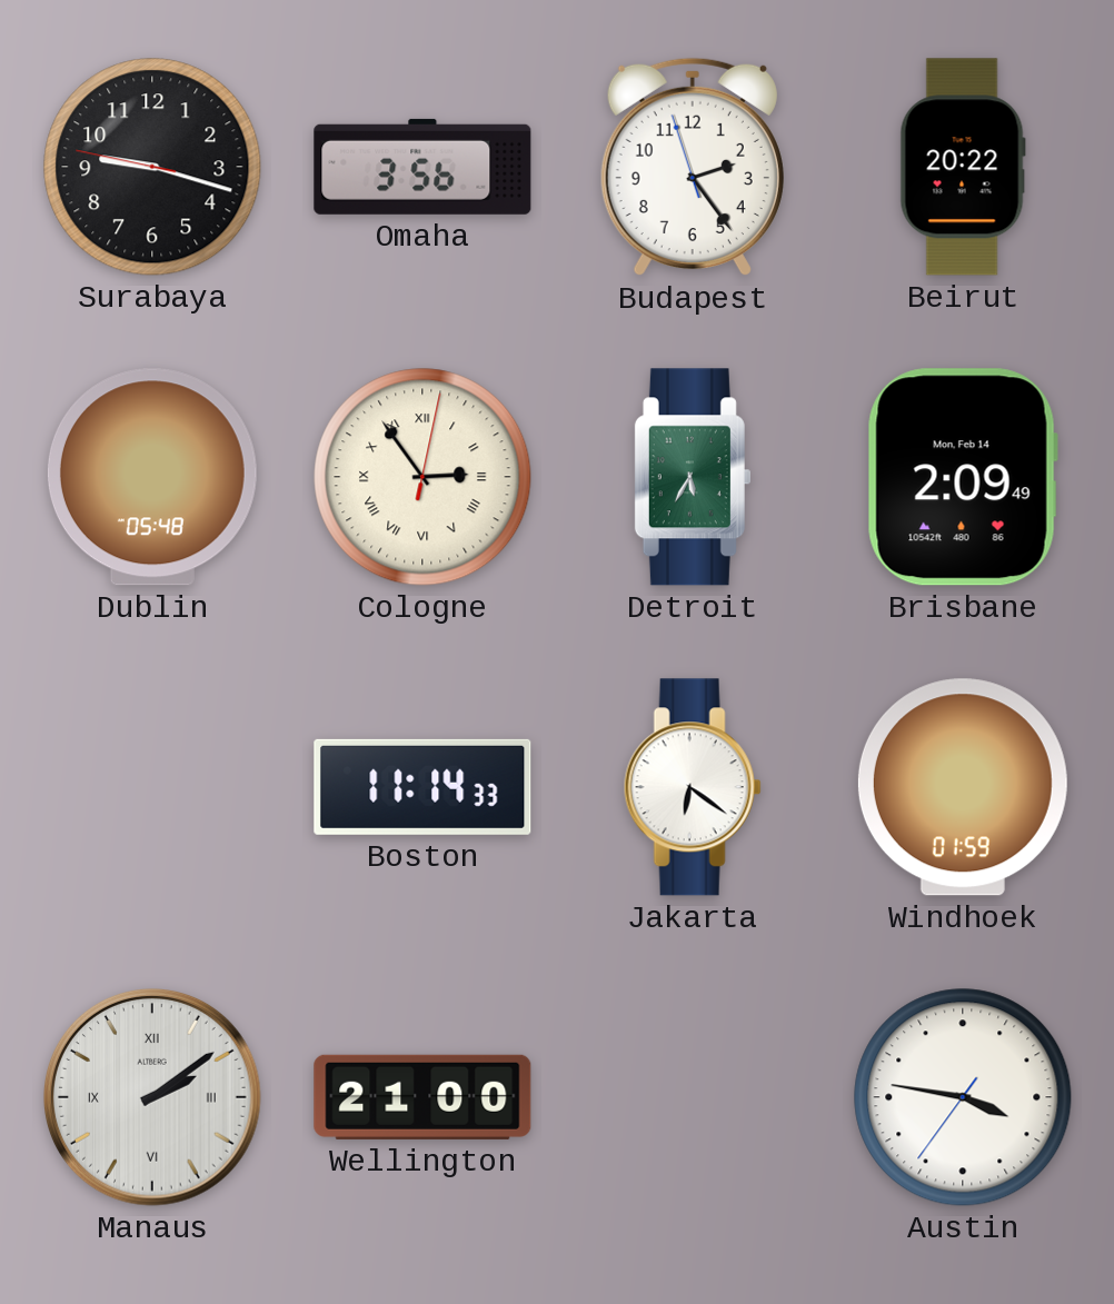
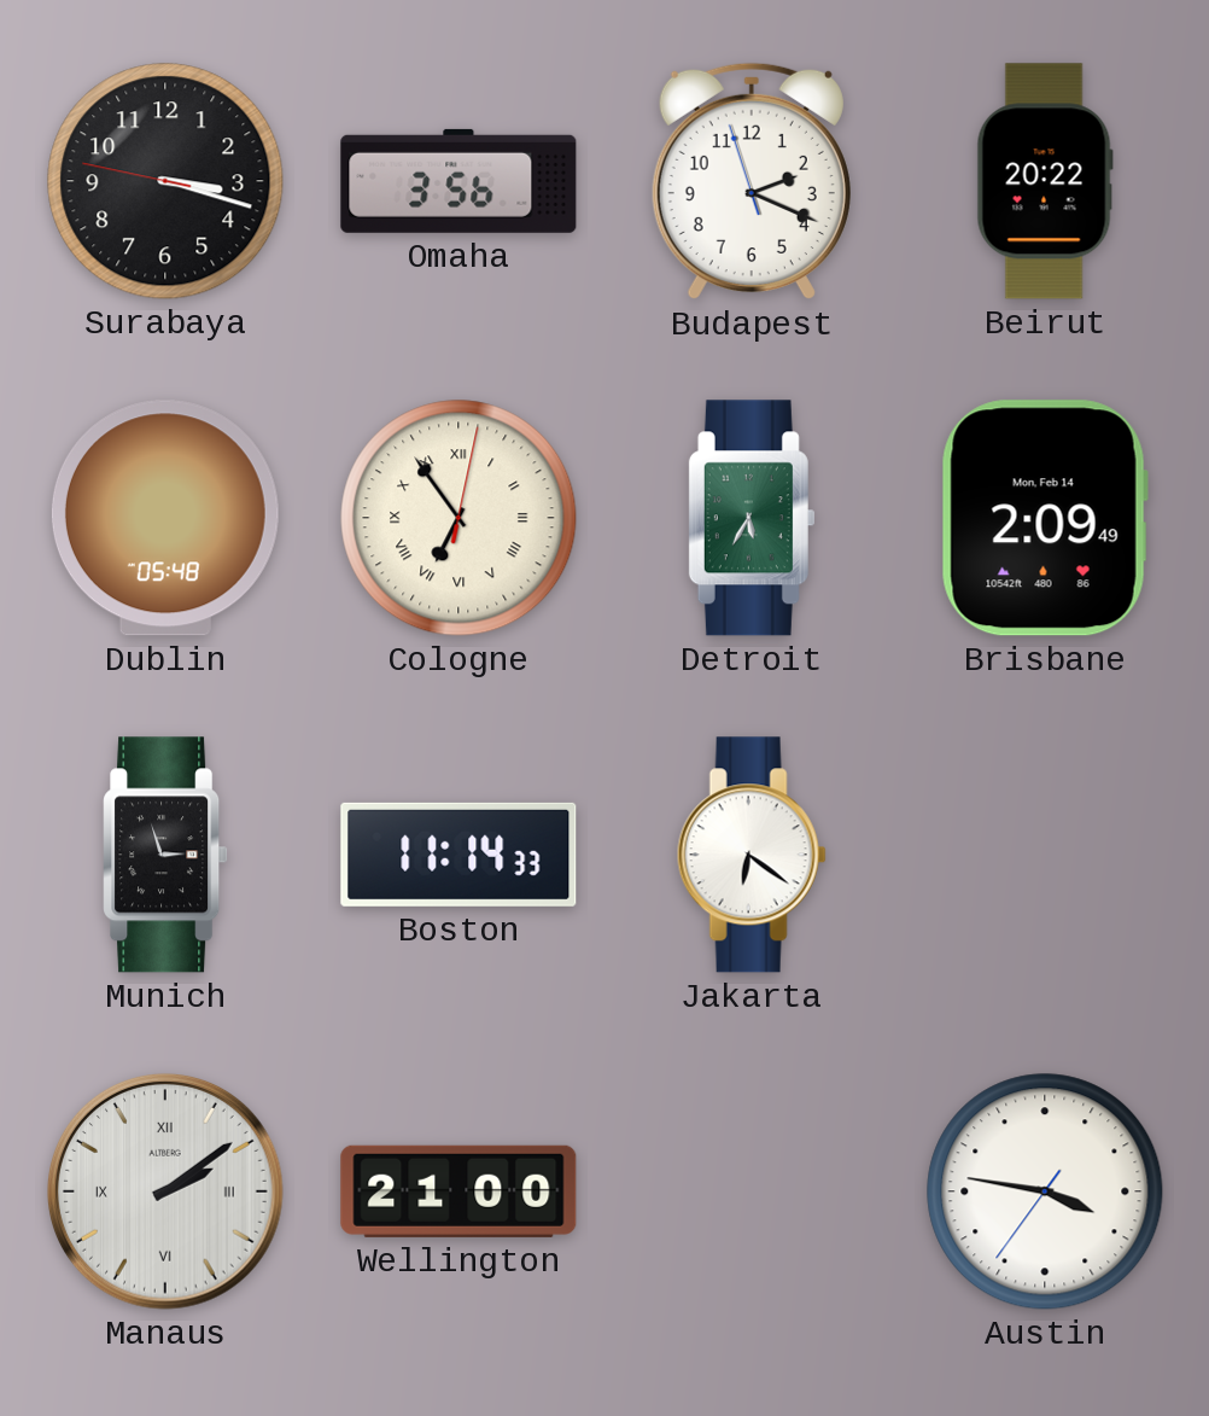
Surabaya: 9:17 -> 3:17 (165, 181)
Budapest: 2:23 -> 2:18 (752, 181)
Cologne: 2:54 -> 6:54 (459, 518)
Munich: none -> 2:57 (165, 855)
Windhoek: 01:59 -> none (963, 787)
